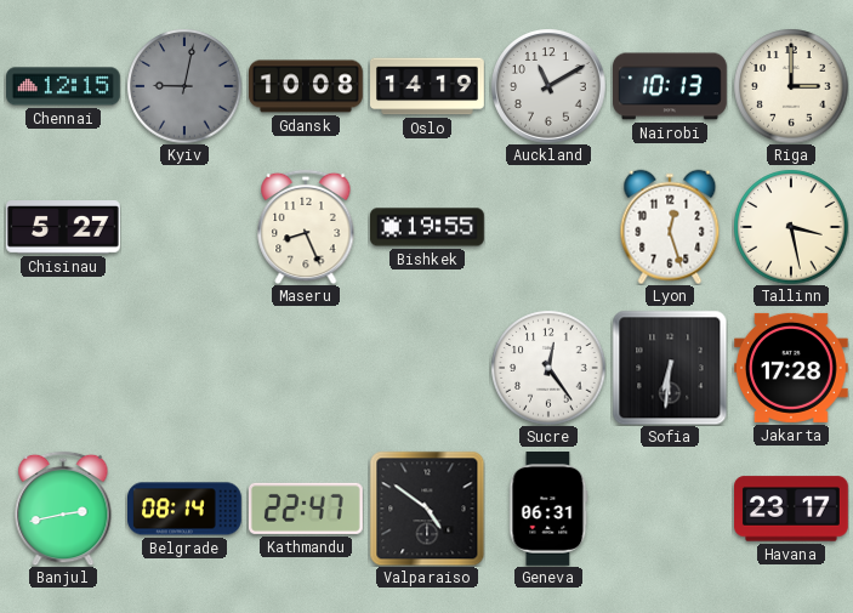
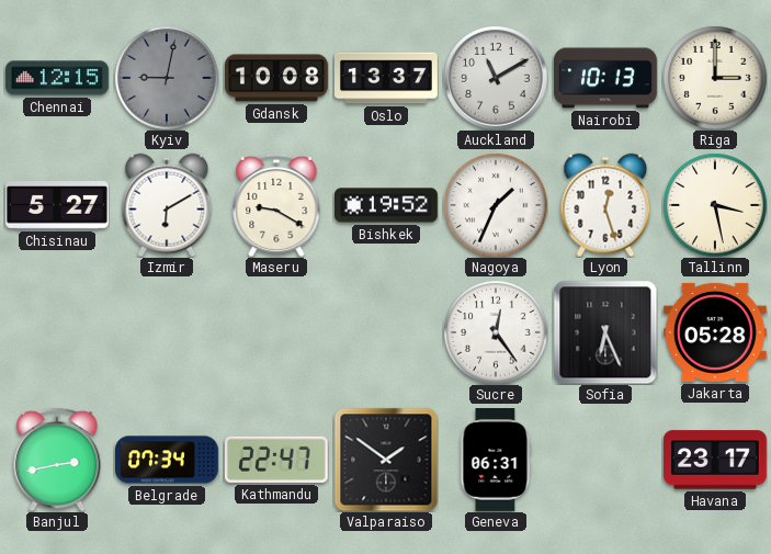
Oslo: 14:19 -> 13:37 (387, 78)
Izmir: none -> 6:10 (167, 205)
Maseru: 8:26 -> 9:20 (276, 205)
Bishkek: 19:55 -> 19:52 (387, 205)
Nagoya: none -> 1:34 (496, 205)
Sofia: 6:31 -> 6:26 (605, 332)
Jakarta: 17:28 -> 05:28 (715, 332)
Belgrade: 08:14 -> 07:34 (168, 460)
Valparaiso: 4:51 -> 1:51 (386, 460)
